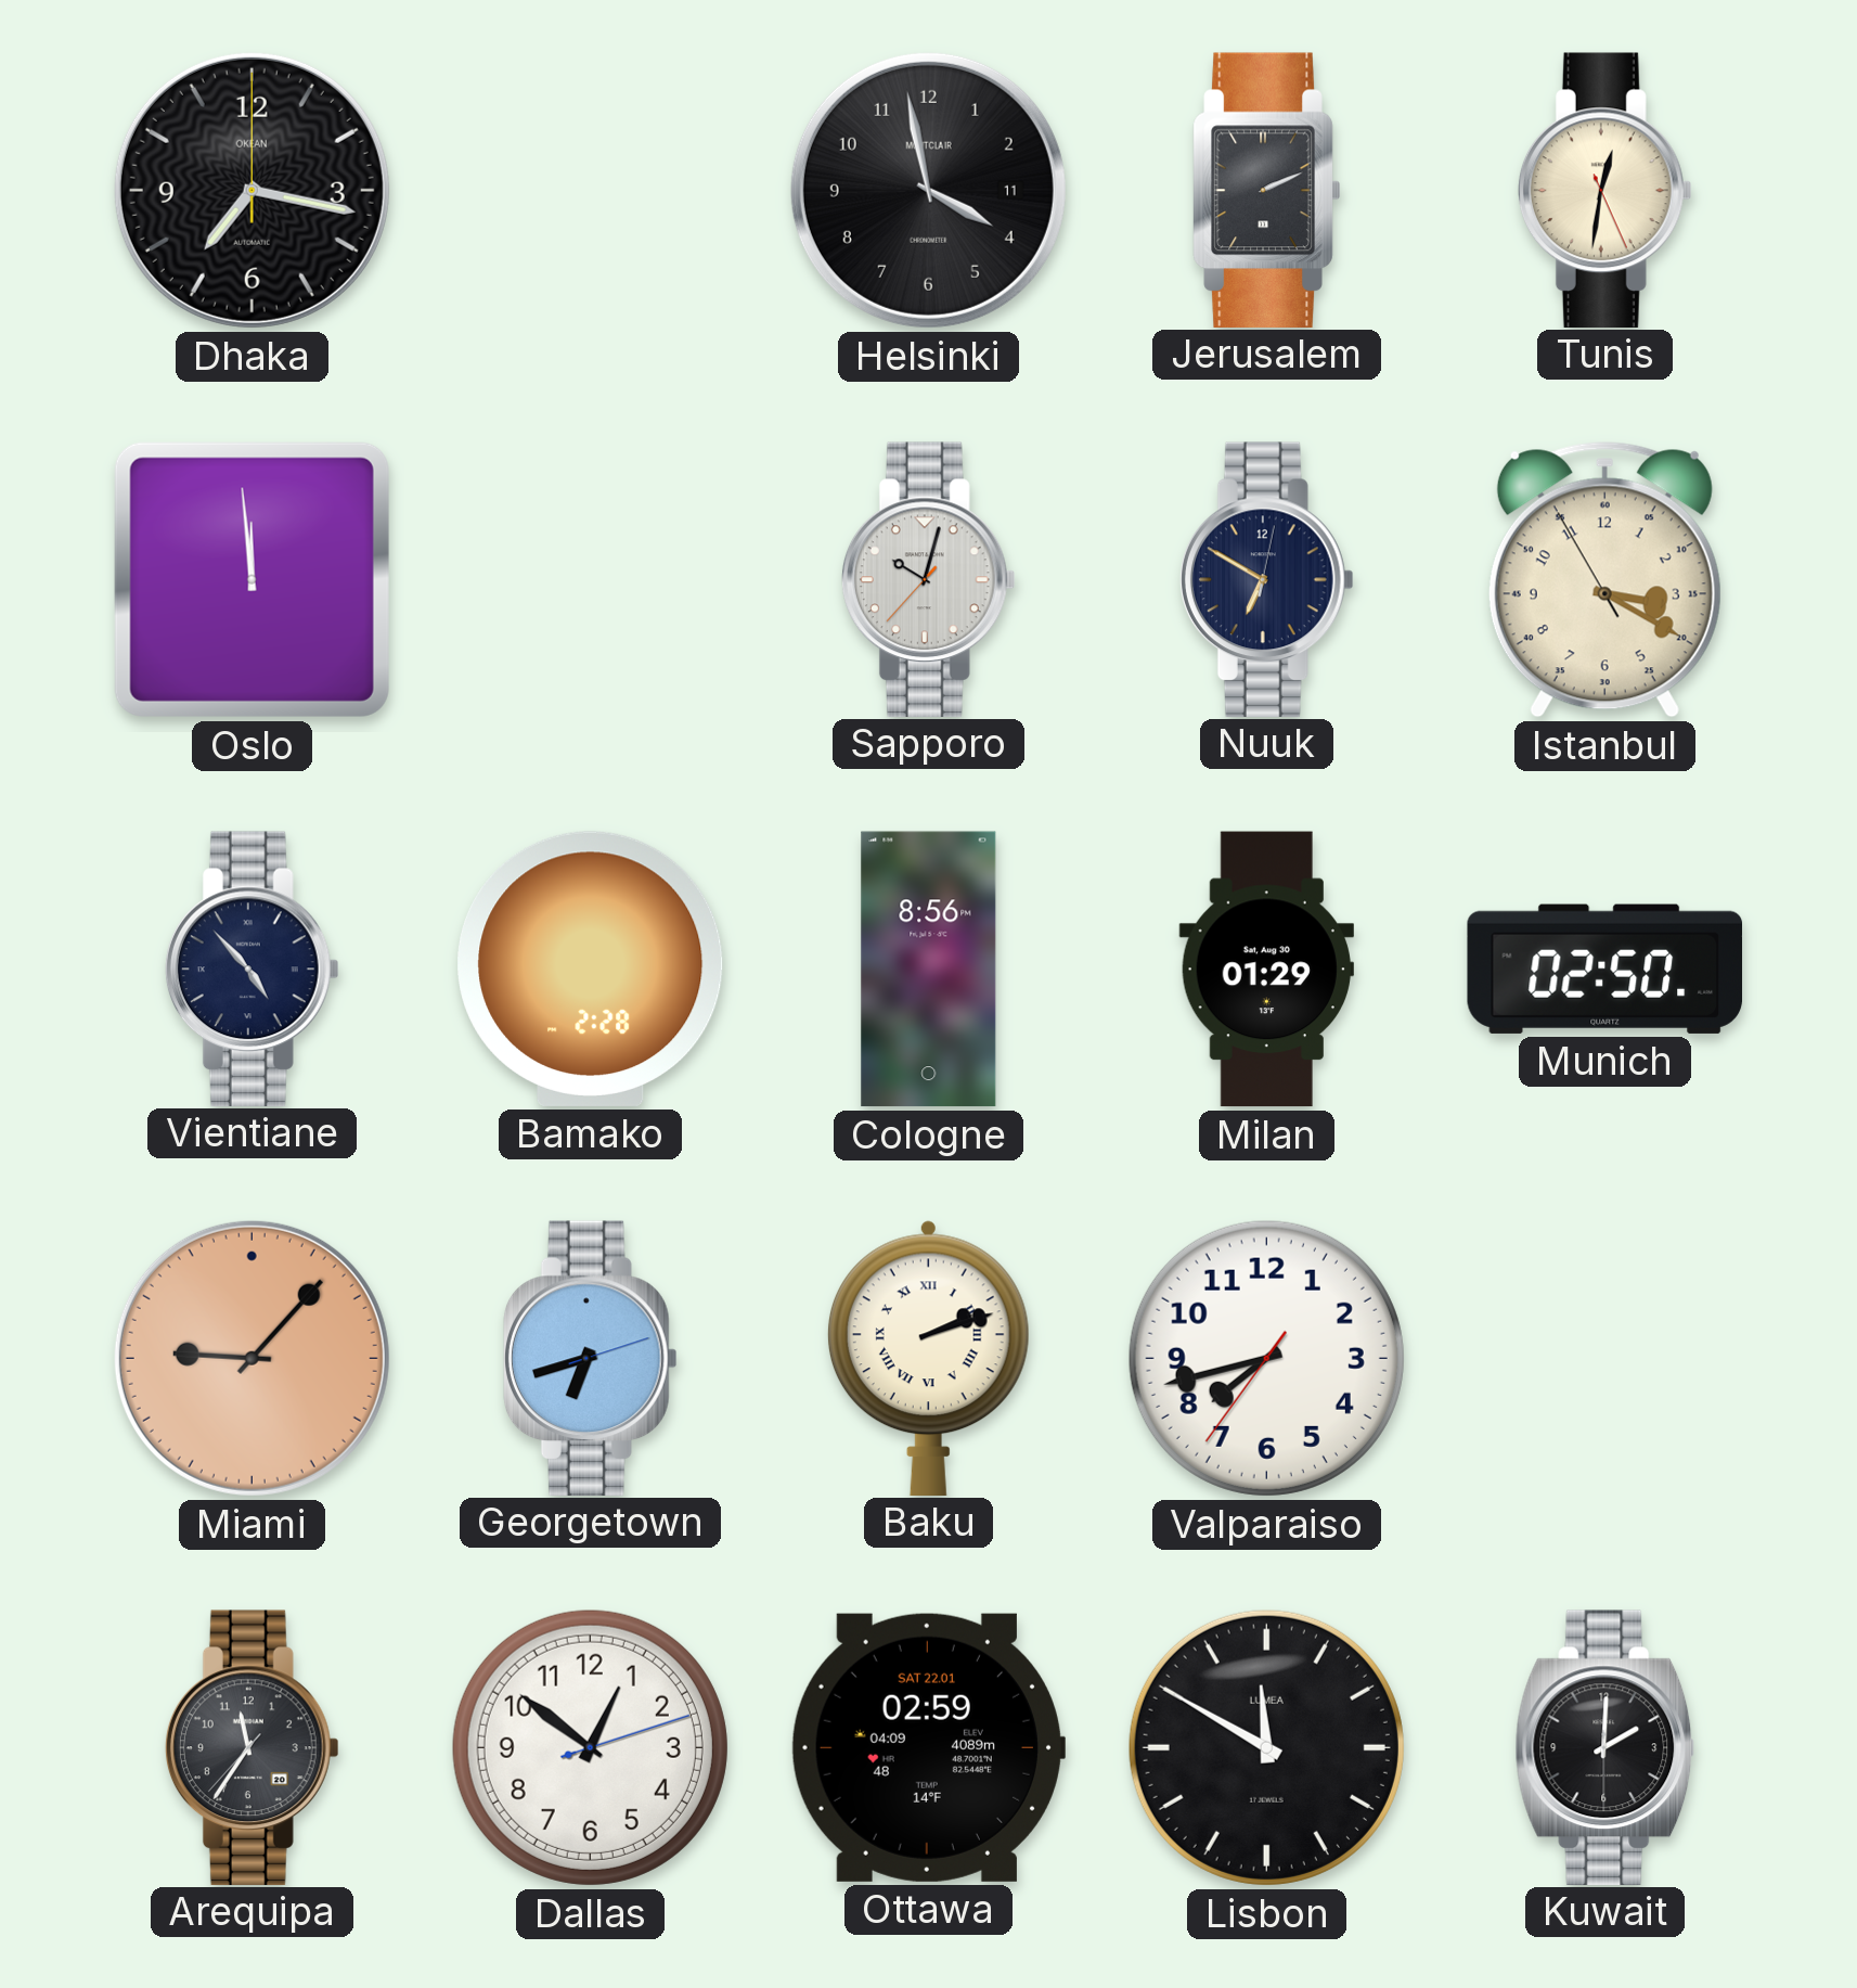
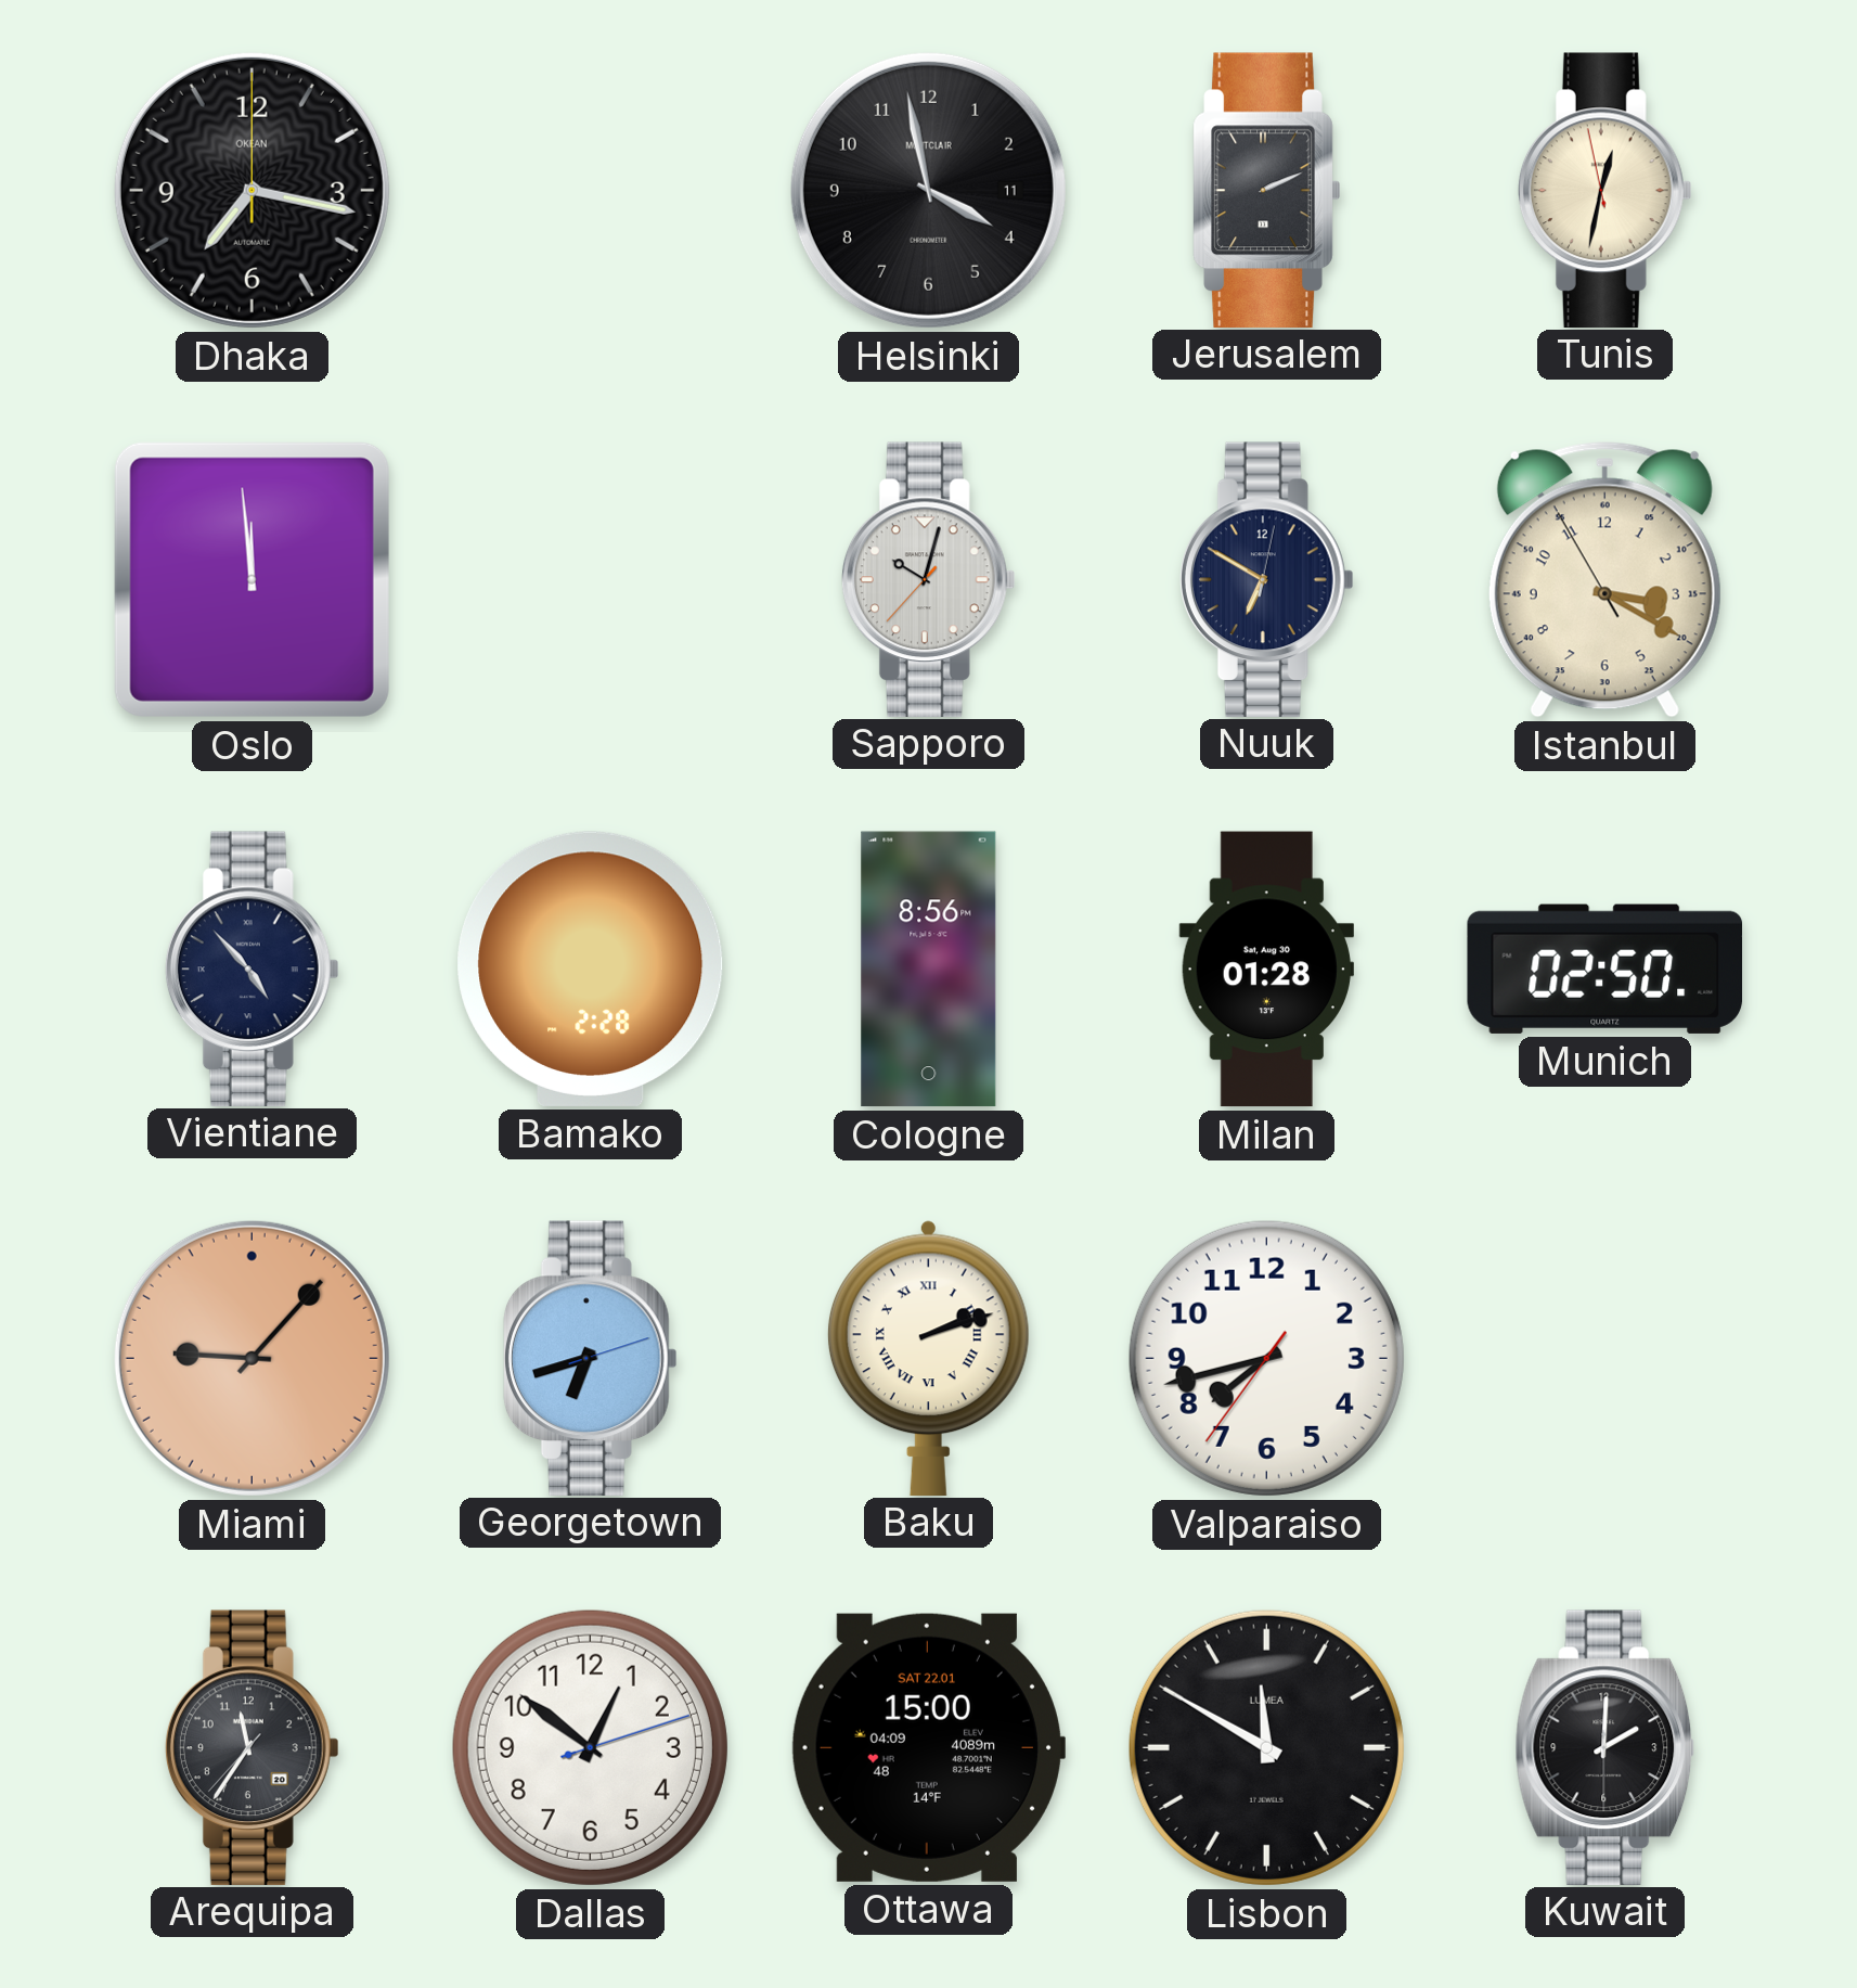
Tunis: 12:31:26 -> 12:31:58 (1604, 190)
Milan: 01:29 -> 01:28 (1266, 970)
Ottawa: 02:59 -> 15:00 (928, 1747)
